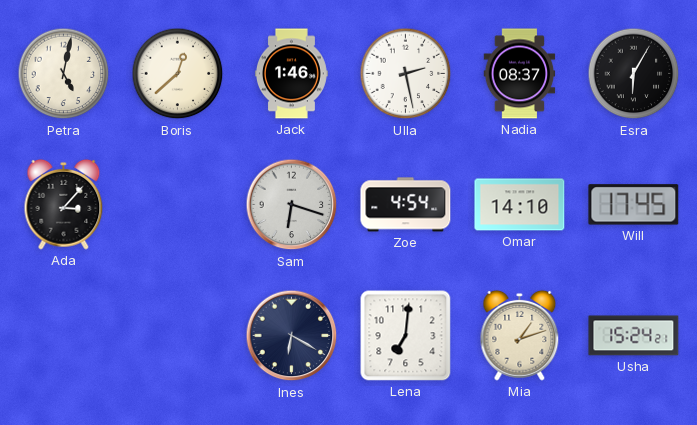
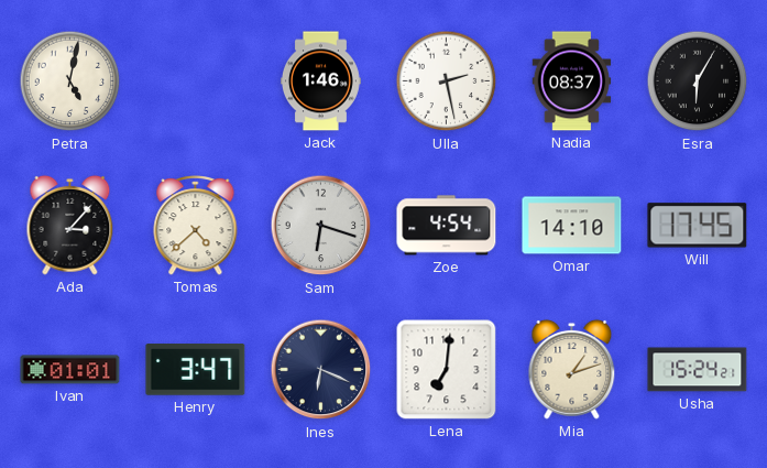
Boris: 12:38 -> none (178, 74)
Tomas: none -> 4:38 (196, 226)
Ivan: none -> 01:01 (70, 370)
Henry: none -> 3:47 (196, 370)
Ines: 6:20 -> 6:19 (321, 370)
